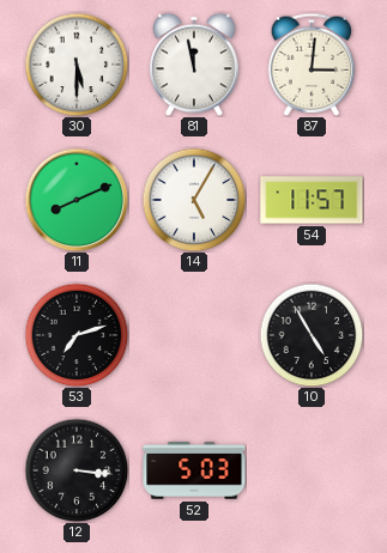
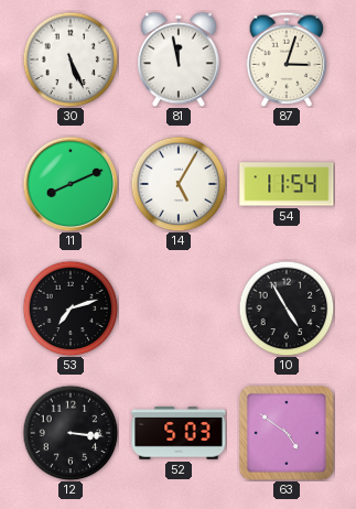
30: 5:30 -> 5:26 (71, 59)
87: 3:01 -> 3:03 (287, 59)
54: 11:57 -> 11:54 (287, 184)
63: none -> 4:51 (287, 433)
